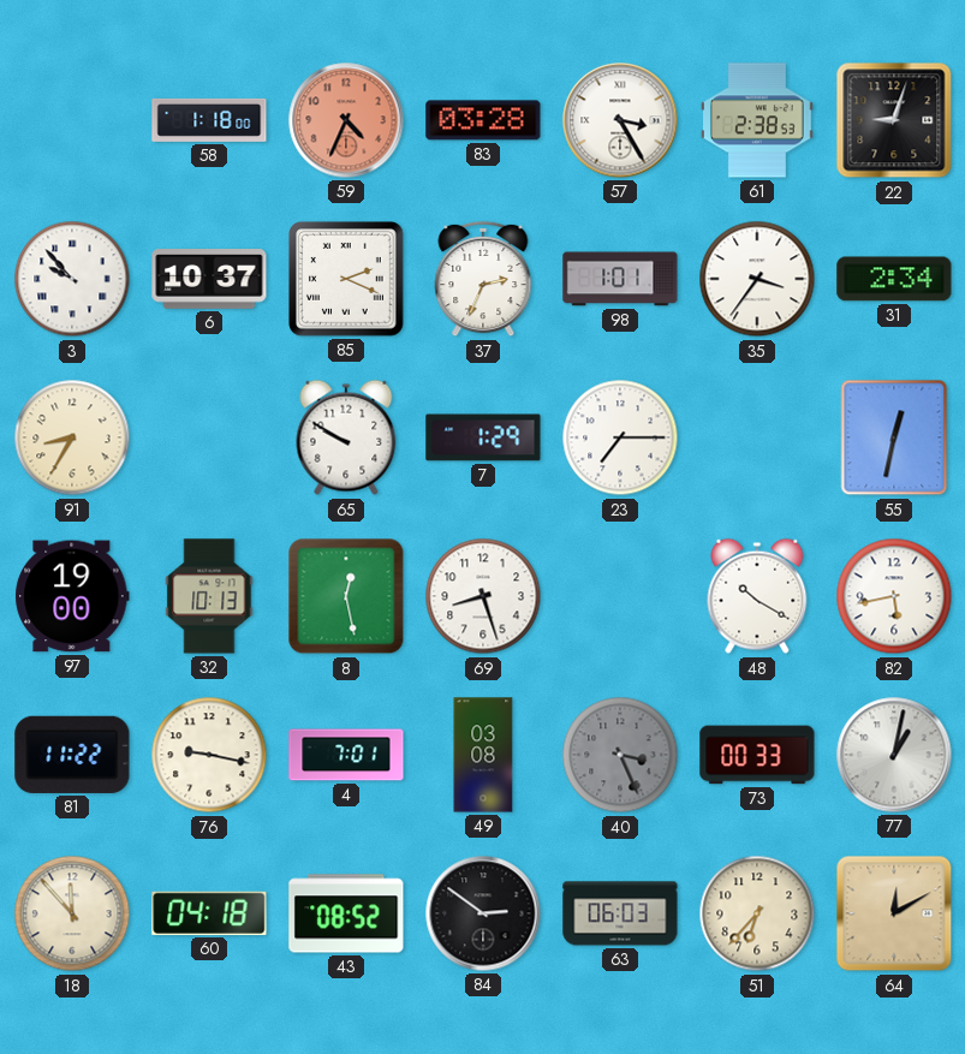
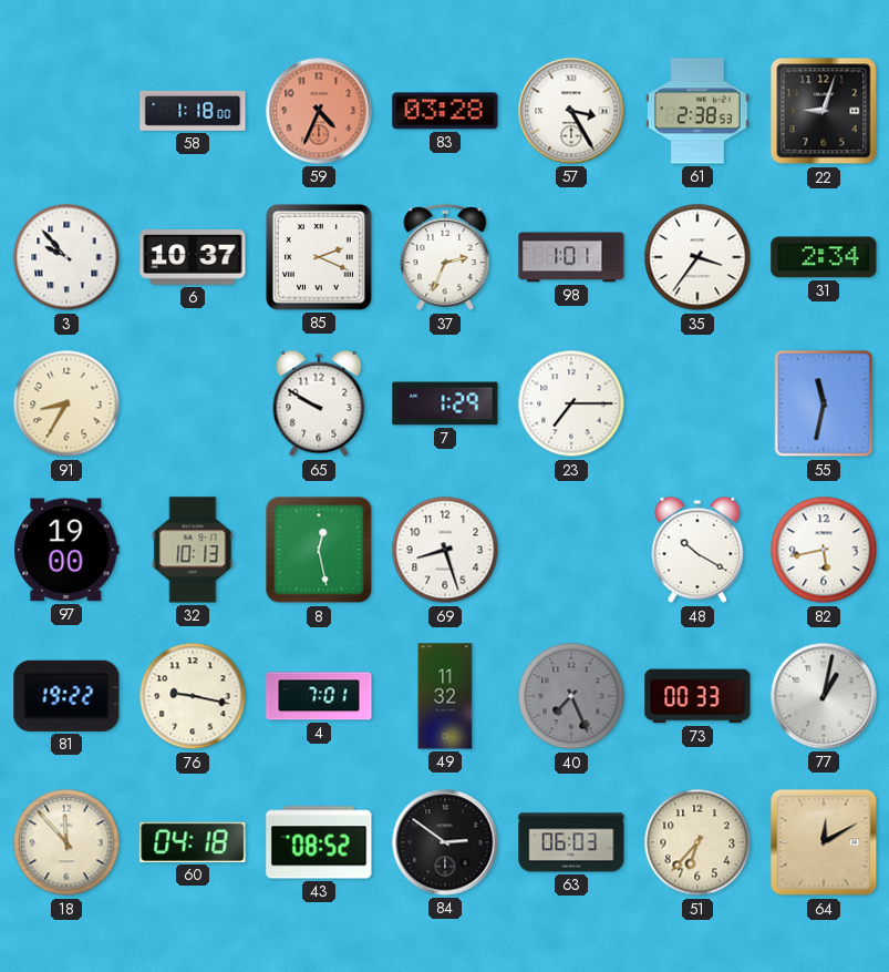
55: 12:32 -> 11:32 (824, 403)
81: 11:22 -> 19:22 (66, 696)
49: 03:08 -> 11:32 (445, 696)
40: 3:26 -> 7:26 (571, 696)
